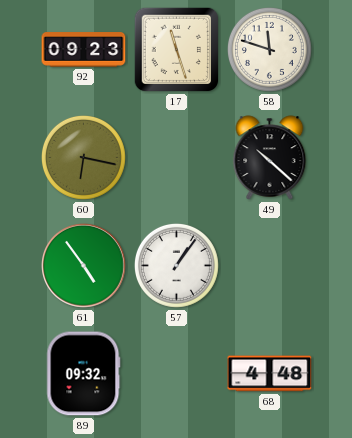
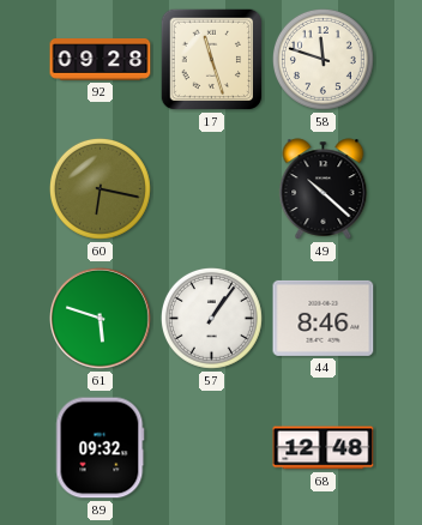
92: 09:23 -> 09:28 (101, 60)
61: 4:54 -> 5:48 (101, 319)
44: none -> 8:46 (324, 318)
68: 4:48 -> 12:48 (324, 448)
